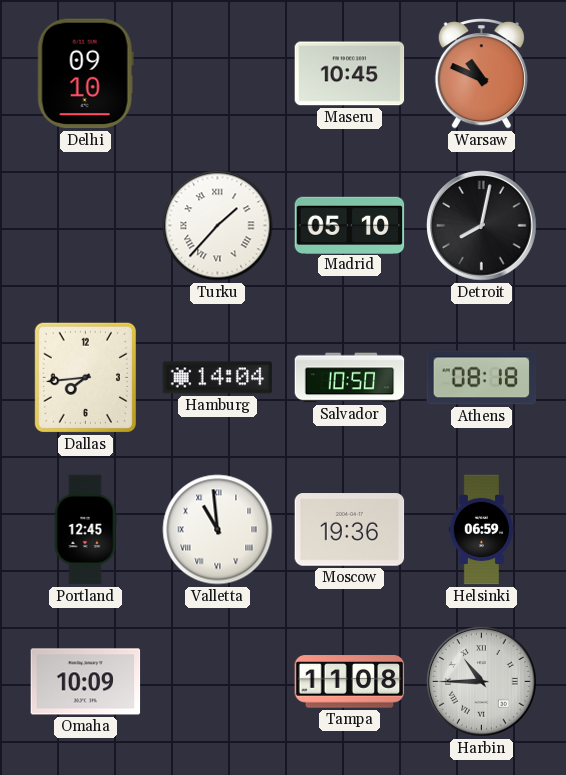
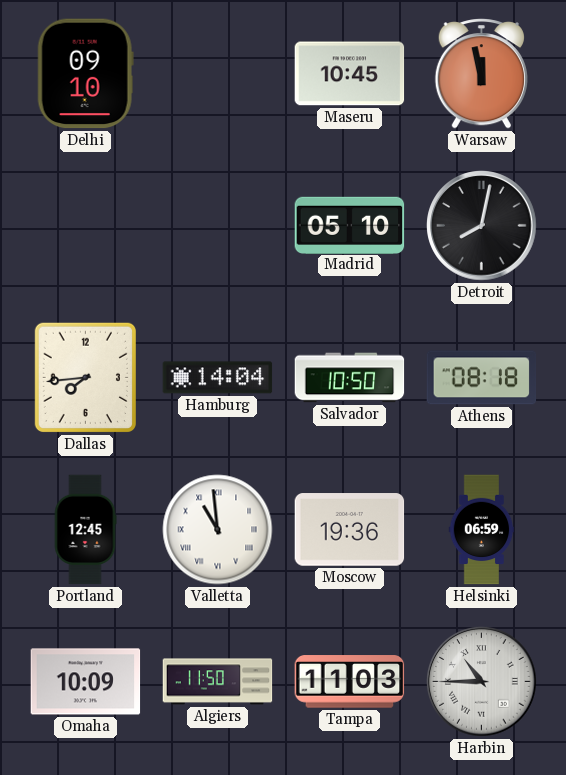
Warsaw: 10:49 -> 11:58 (481, 74)
Turku: 1:37 -> none (218, 226)
Algiers: none -> 11:50 (218, 682)
Tampa: 11:08 -> 11:03 (350, 682)
